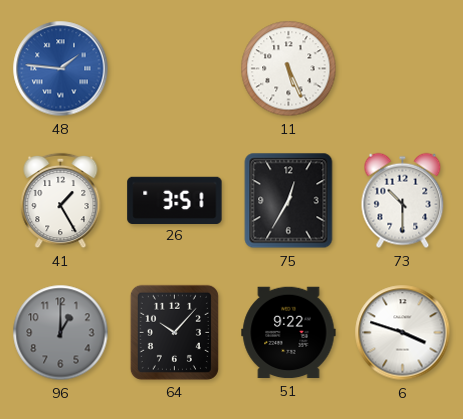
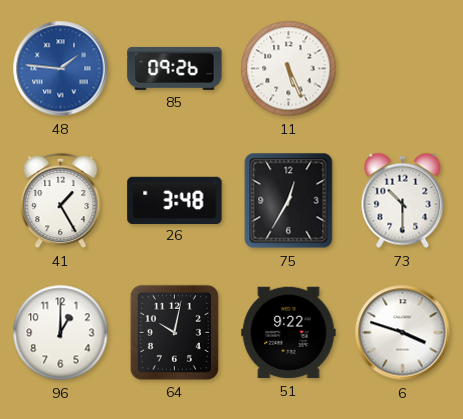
85: none -> 09:26 (175, 68)
26: 3:51 -> 3:48 (175, 200)
96 dial: grey -> white (61, 333)
64: 10:07 -> 10:02 (174, 332)
